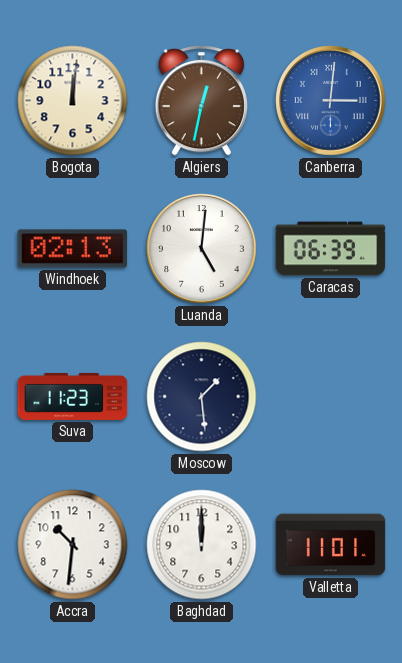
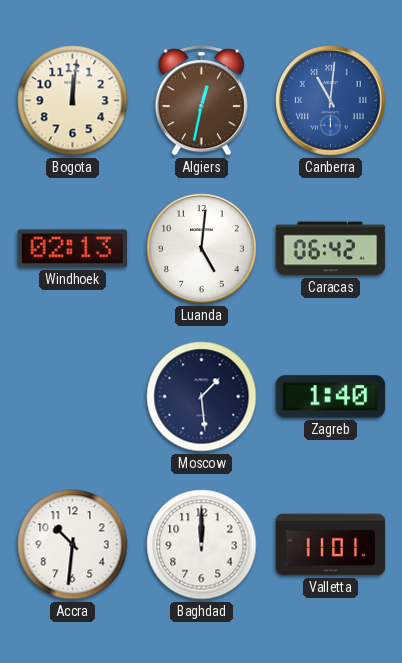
Canberra: 3:01 -> 11:01 (331, 101)
Caracas: 06:39 -> 06:42 (331, 249)
Suva: 11:23 -> none (73, 396)
Zagreb: none -> 1:40 (331, 397)
